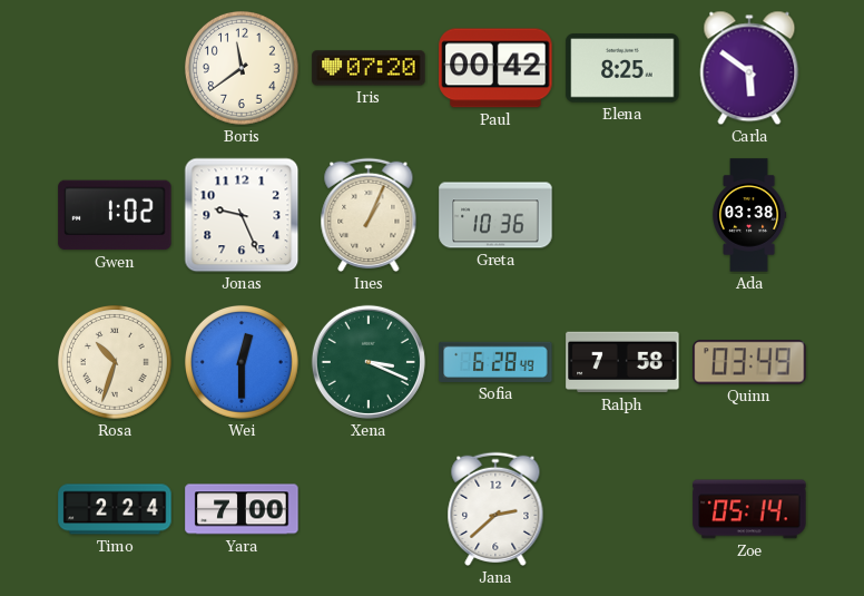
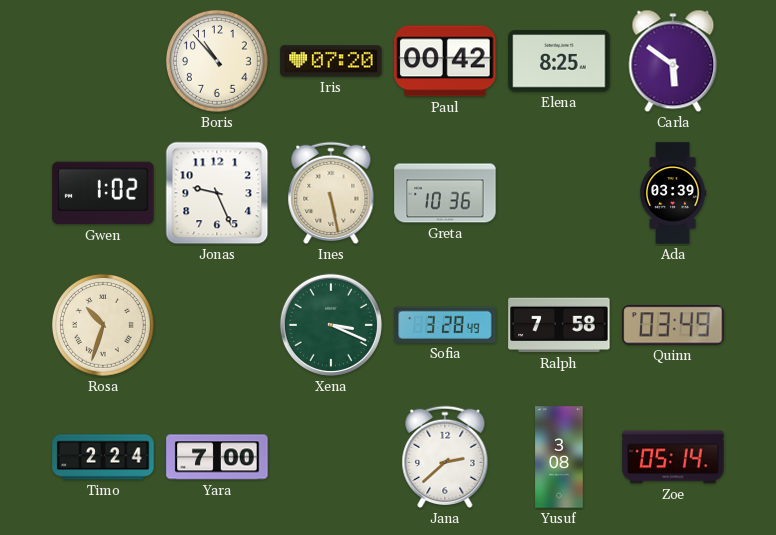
Boris: 11:39 -> 10:53 (217, 61)
Ines: 1:04 -> 5:28 (331, 193)
Ada: 03:38 -> 03:39 (674, 193)
Wei: 12:30 -> none (242, 362)
Sofia: 6:28 -> 3:28 (445, 325)
Yusuf: none -> 3:08 (559, 457)
